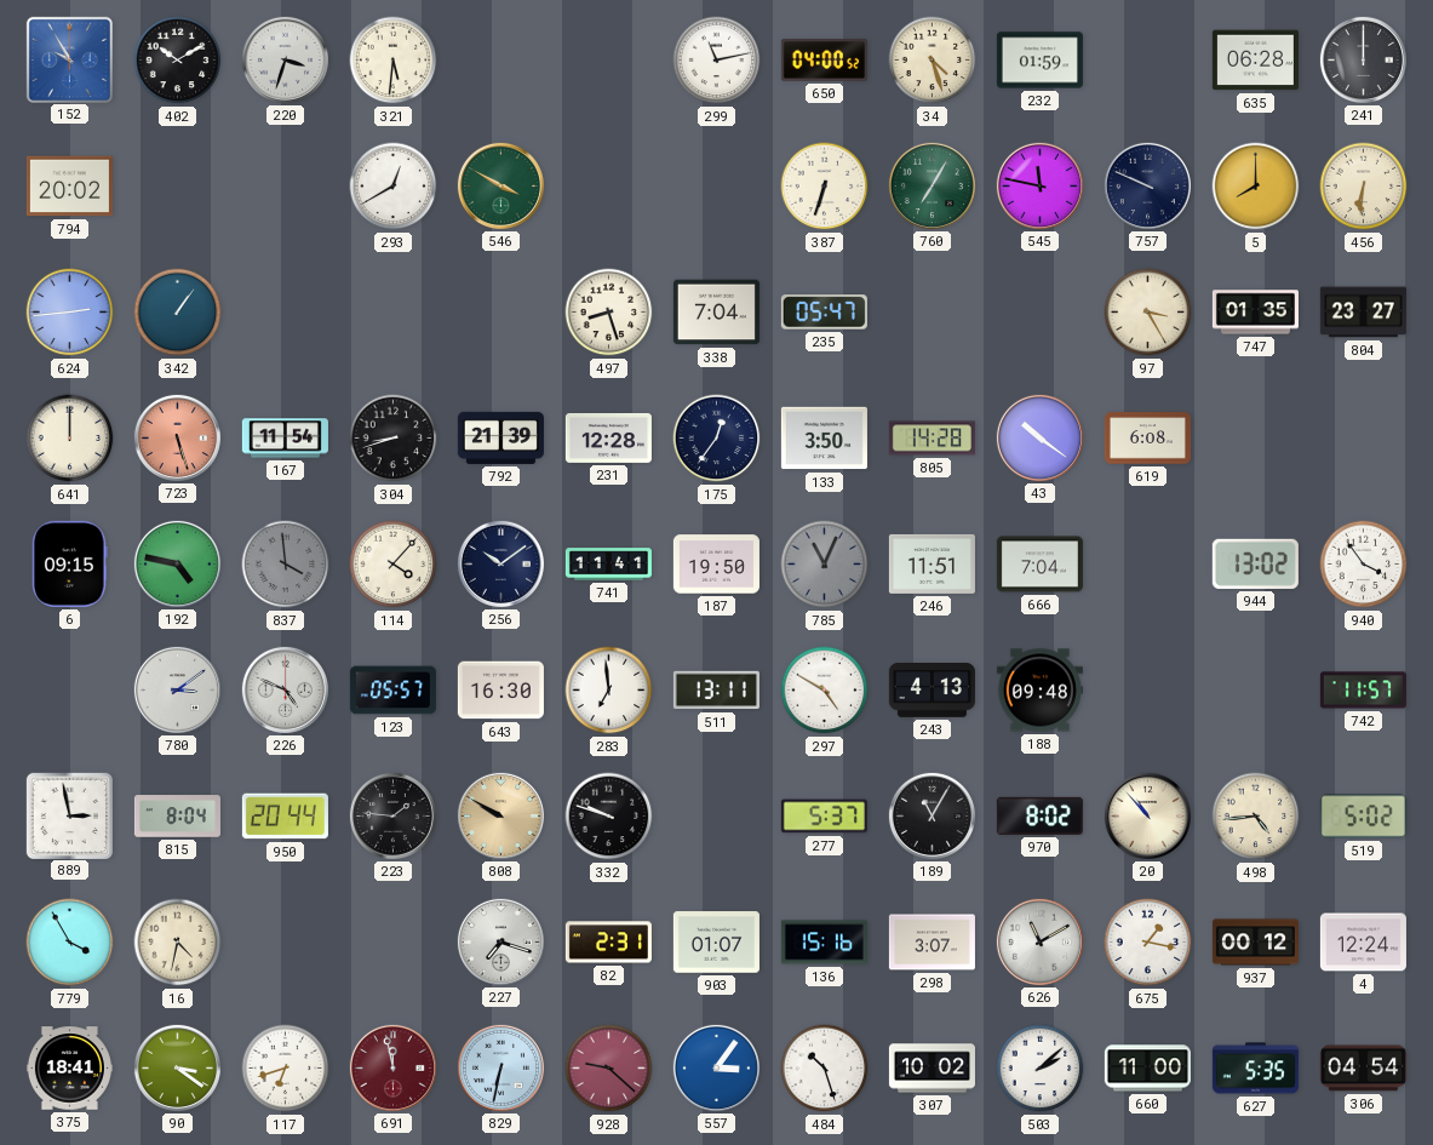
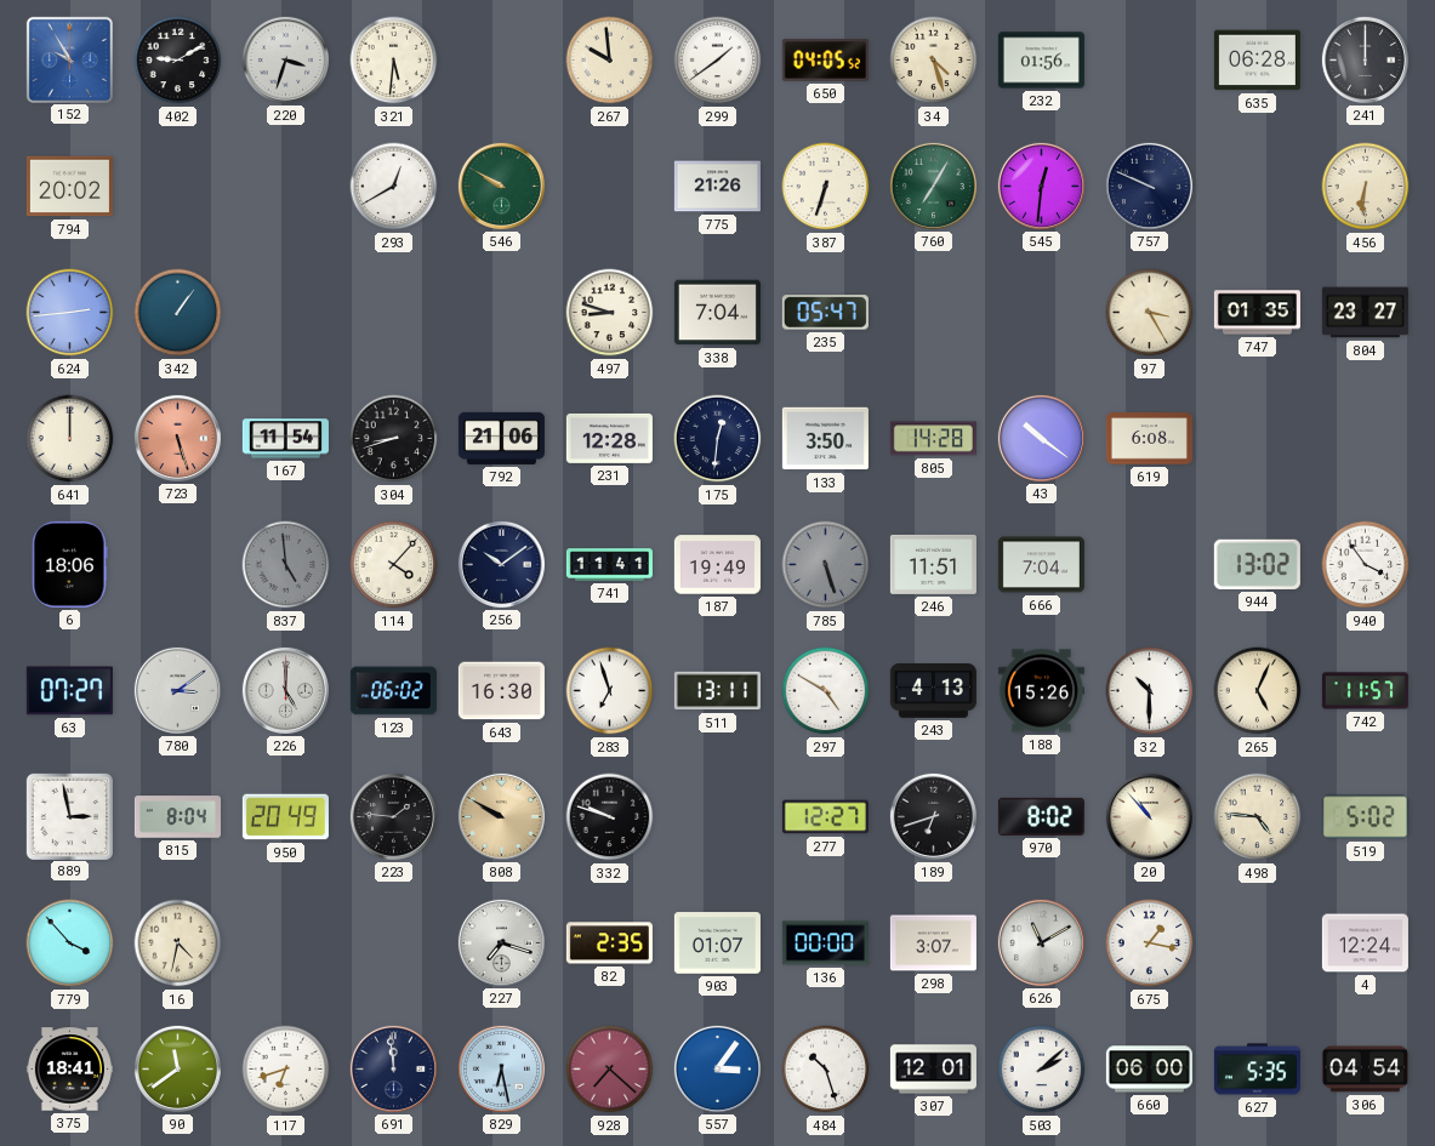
402: 10:10 -> 9:10 (178, 61)
267: none -> 9:59 (610, 61)
299: 11:13 -> 1:39 (718, 61)
650: 04:00 -> 04:05 (825, 61)
232: 01:59 -> 01:56 (1041, 61)
546: 3:50 -> 9:50 (501, 186)
775: none -> 21:26 (717, 187)
545: 11:47 -> 12:31 (1041, 186)
5: 8:00 -> none (1256, 187)
497: 8:27 -> 8:48 (610, 313)
792: 21:39 -> 21:06 (501, 438)
175: 12:36 -> 12:31 (718, 439)
6: 09:15 -> 18:06 (70, 564)
192: 4:47 -> none (177, 563)
837: 3:59 -> 4:59 (286, 565)
187: 19:50 -> 19:49 (717, 565)
785: 11:04 -> 5:27 (826, 565)
63: none -> 07:27 (69, 691)
226: 4:49 -> 5:00 (285, 690)
123: 05:57 -> 06:02 (393, 691)
283: 6:59 -> 6:57 (610, 691)
188: 09:48 -> 15:26 (1041, 691)
32: none -> 10:30 (1150, 691)
265: none -> 5:04 (1258, 691)
950: 20:44 -> 20:49 (285, 817)
277: 5:37 -> 12:27 (825, 817)
189: 11:05 -> 6:42 (933, 816)
498: 4:44 -> 4:46 (1258, 817)
779: 3:55 -> 3:53 (70, 943)
82: 2:31 -> 2:35 (609, 943)
136: 15:16 -> 00:00 (825, 943)
937: 00:12 -> none (1255, 943)
90: 3:21 -> 11:39 (177, 1068)
691: 11:58 -> 11:59 (393, 1068)
691 dial: burgundy -> navy (393, 1068)
829: 6:32 -> 6:28 (501, 1068)
928: 9:22 -> 7:22 (610, 1070)
307: 10:02 -> 12:01 (933, 1070)
660: 11:00 -> 06:00 (1149, 1070)
